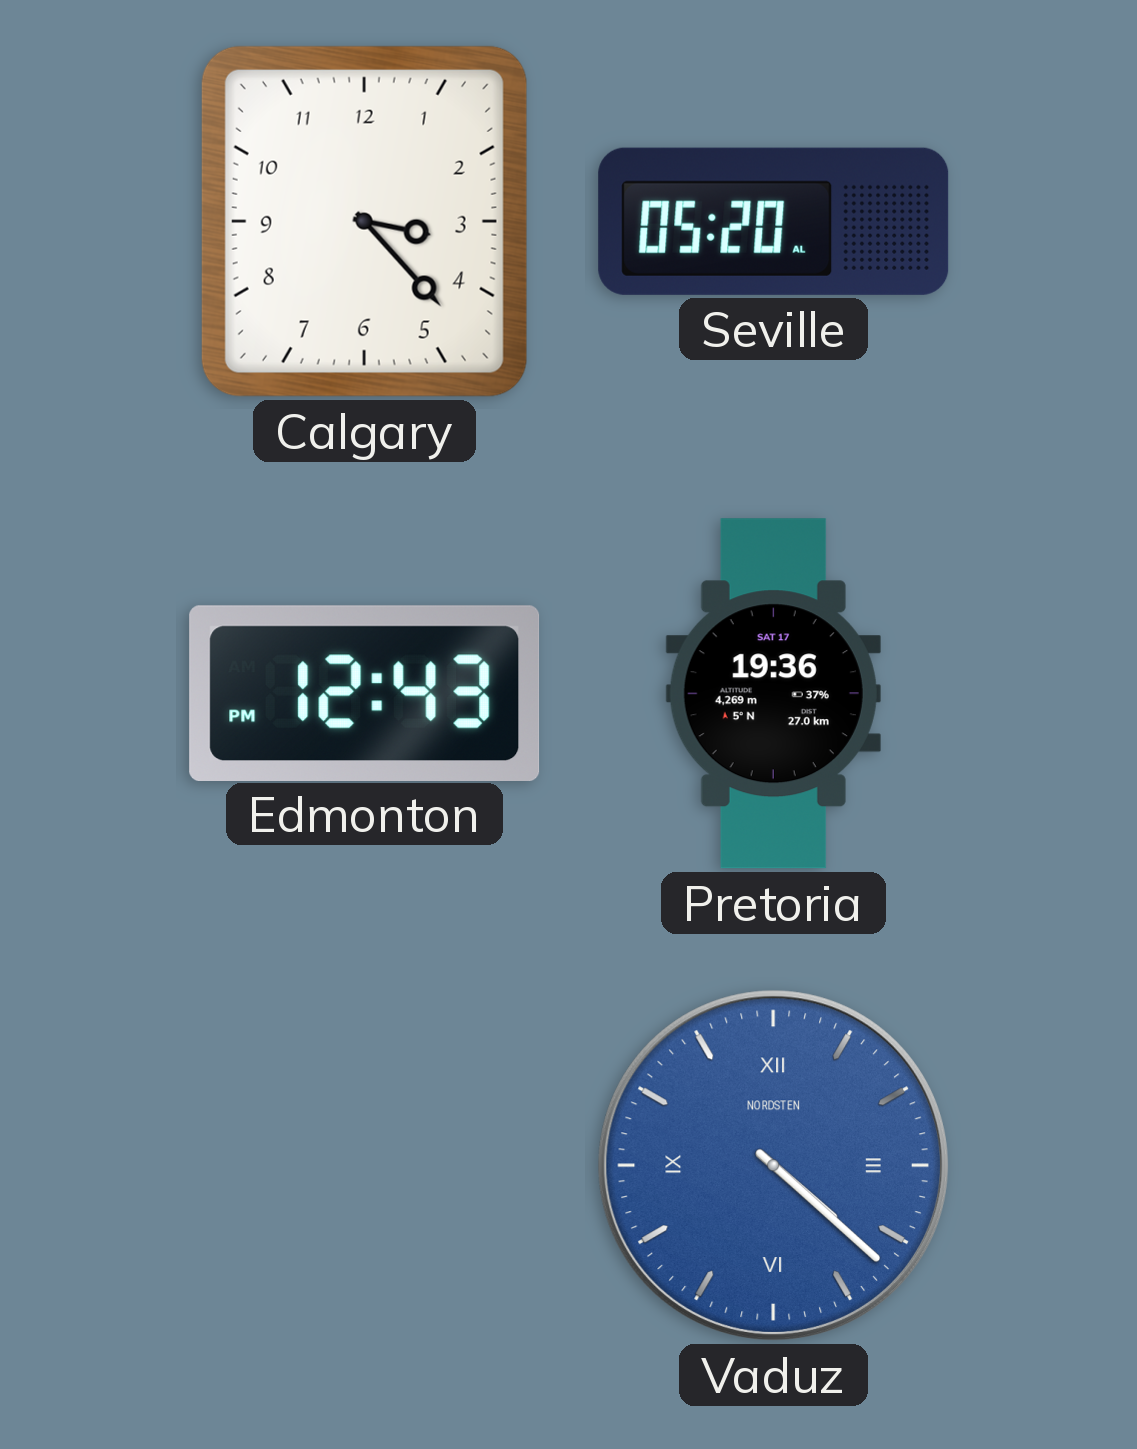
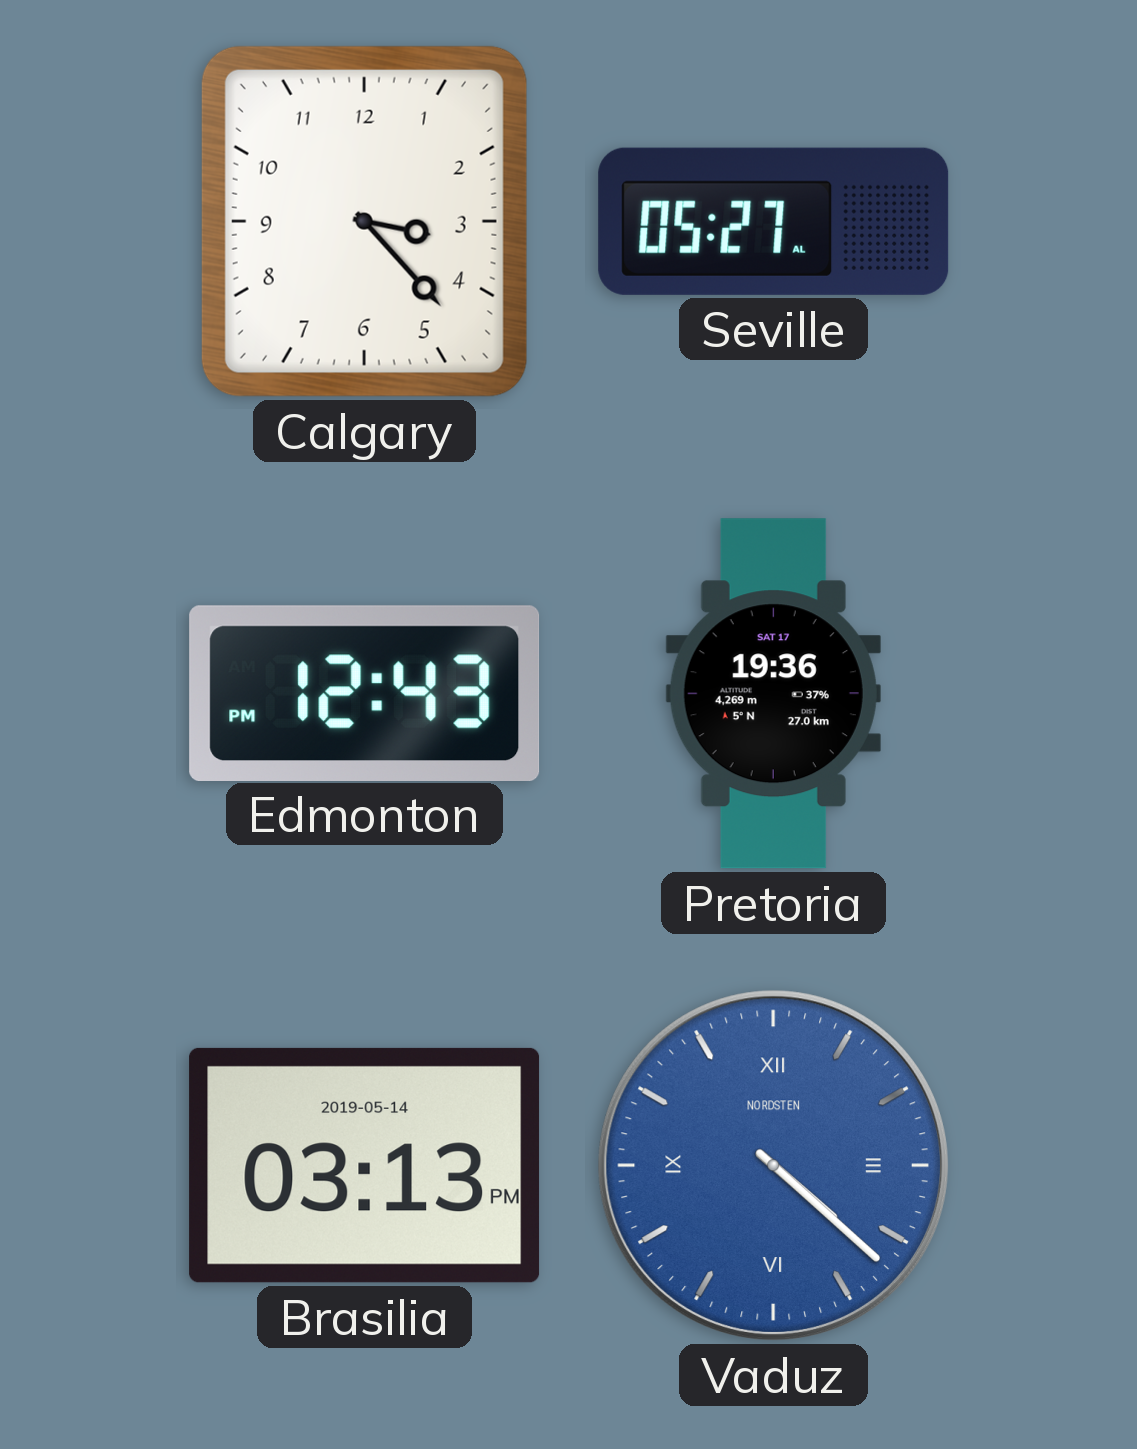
Seville: 05:20 -> 05:27 (774, 221)
Brasilia: none -> 03:13 (365, 1165)
